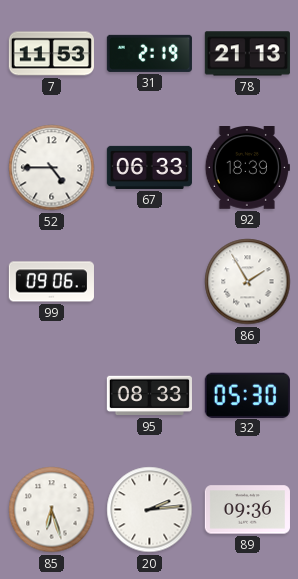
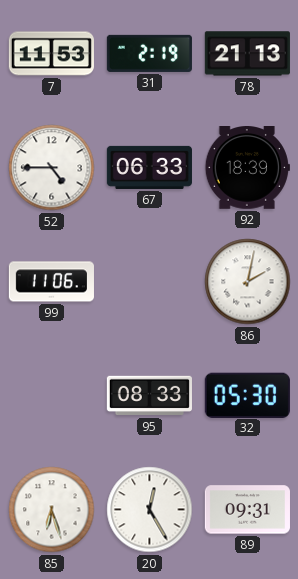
99: 09:06 -> 11:06 (51, 282)
86: 1:55 -> 2:02 (248, 282)
20: 2:14 -> 12:25 (150, 510)
89: 09:36 -> 09:31 (247, 510)
